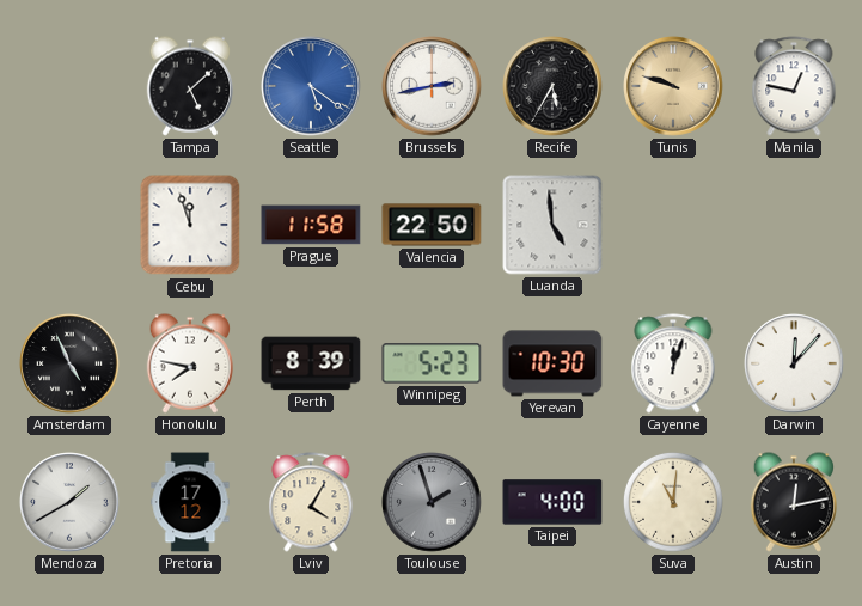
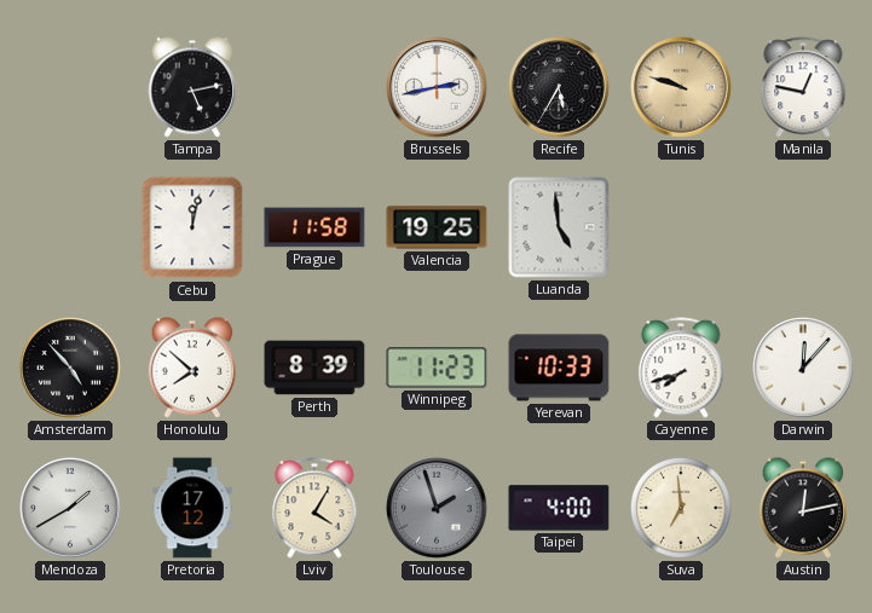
Tampa: 5:08 -> 5:13 (191, 87)
Seattle: 5:21 -> none (311, 86)
Cebu: 11:57 -> 12:02 (192, 227)
Valencia: 22:50 -> 19:25 (437, 227)
Amsterdam: 4:56 -> 4:53 (70, 368)
Honolulu: 7:47 -> 7:52 (191, 368)
Winnipeg: 5:23 -> 11:23 (437, 368)
Yerevan: 10:30 -> 10:33 (559, 368)
Cayenne: 12:03 -> 7:42 (681, 368)
Suva: 11:01 -> 6:59 (681, 508)
